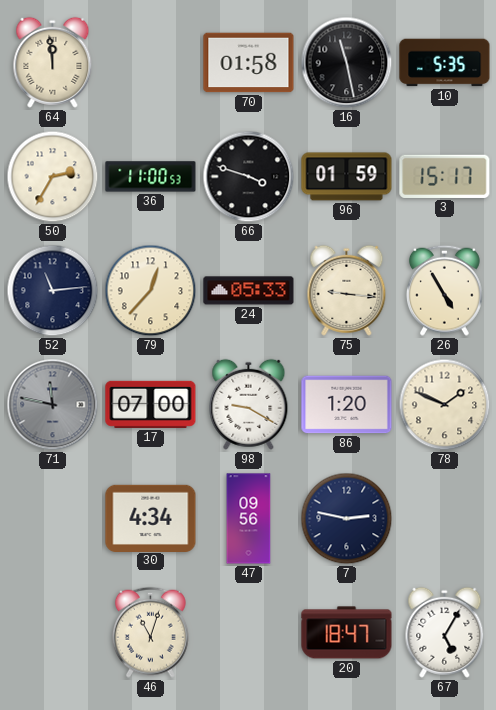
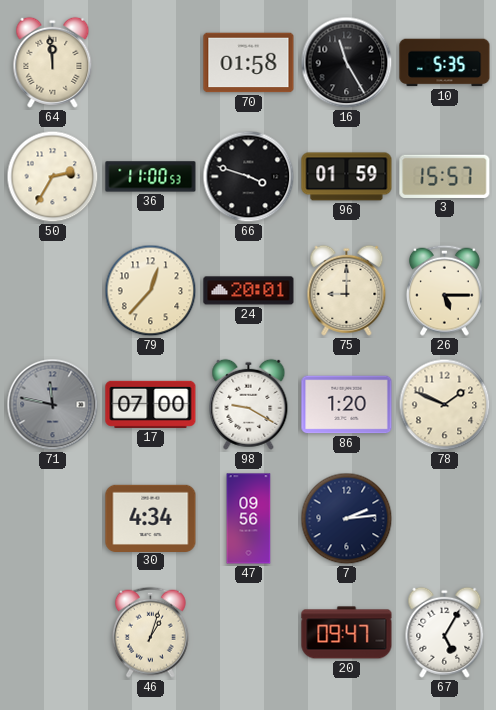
16: 11:28 -> 11:25 (347, 63)
3: 15:17 -> 15:57 (445, 176)
52: 11:14 -> none (53, 291)
24: 05:33 -> 20:01 (249, 291)
75: 9:16 -> 9:00 (347, 290)
26: 4:55 -> 5:15 (444, 290)
7: 2:47 -> 2:14 (347, 519)
46: 11:03 -> 1:03 (150, 632)
20: 18:47 -> 09:47 (347, 633)
